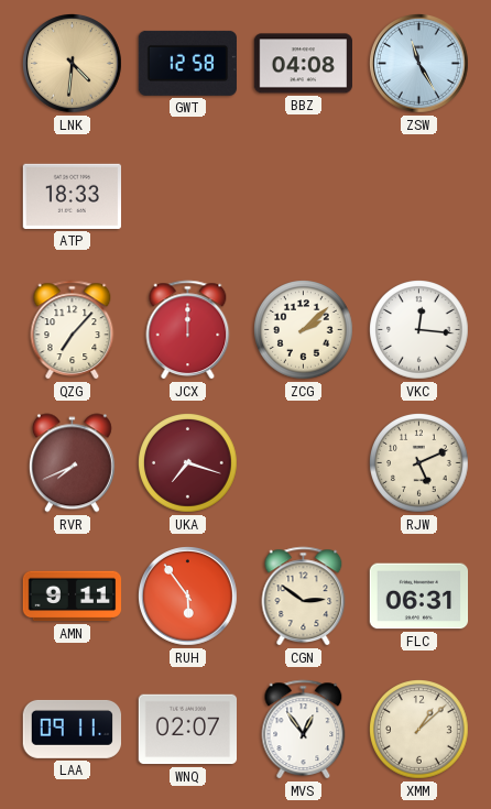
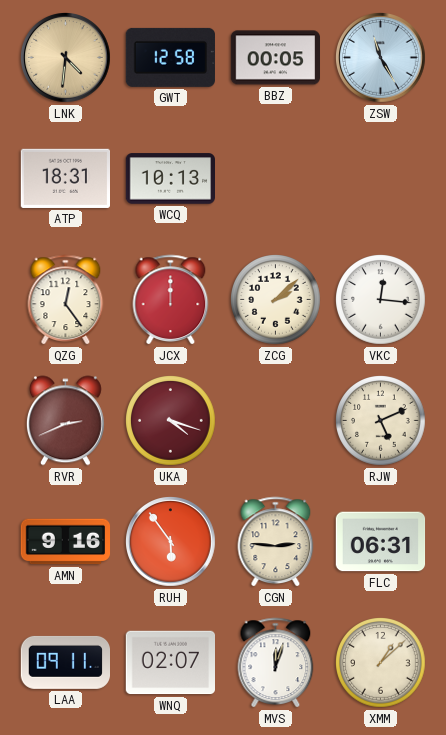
BBZ: 04:08 -> 00:05 (275, 58)
ATP: 18:33 -> 18:31 (65, 178)
WCQ: none -> 10:13 (170, 179)
QZG: 7:07 -> 12:24 (66, 300)
RVR: 7:41 -> 2:41 (65, 421)
UKA: 7:18 -> 4:18 (171, 421)
AMN: 9:11 -> 9:16 (66, 542)
CGN: 2:51 -> 2:46 (276, 542)
MVS: 12:54 -> 12:03 (276, 663)
